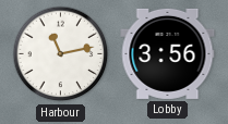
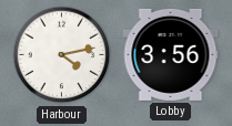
Harbour: 11:13 -> 4:13 (62, 55)
